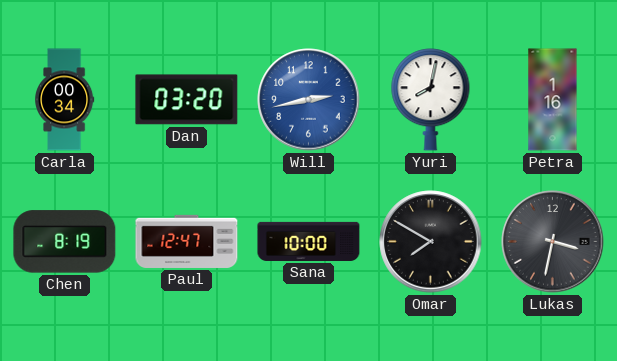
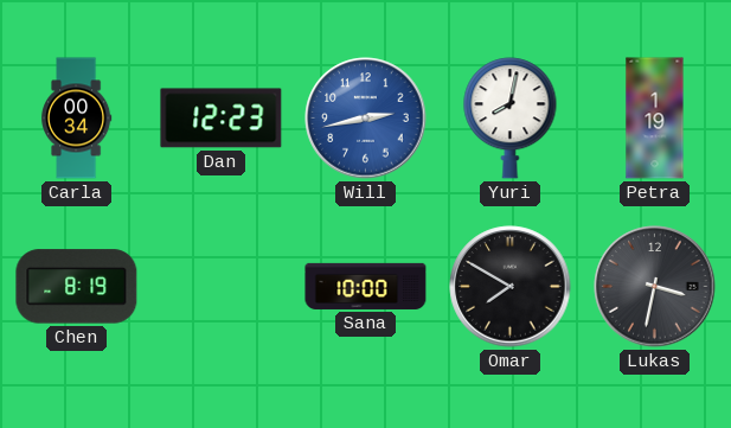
Dan: 03:20 -> 12:23 (222, 119)
Petra: 1:16 -> 1:19 (655, 119)
Paul: 12:47 -> none (187, 241)
